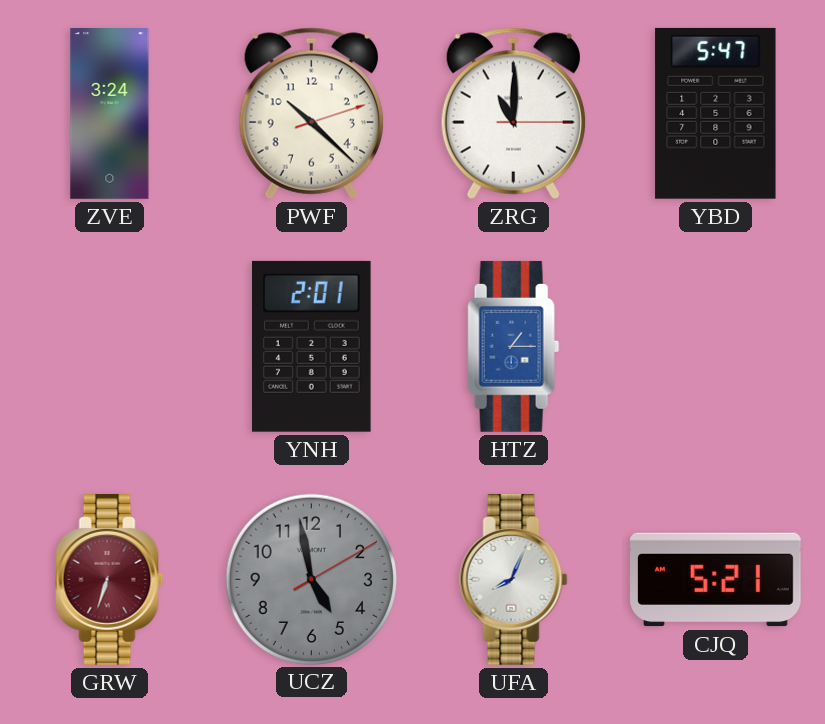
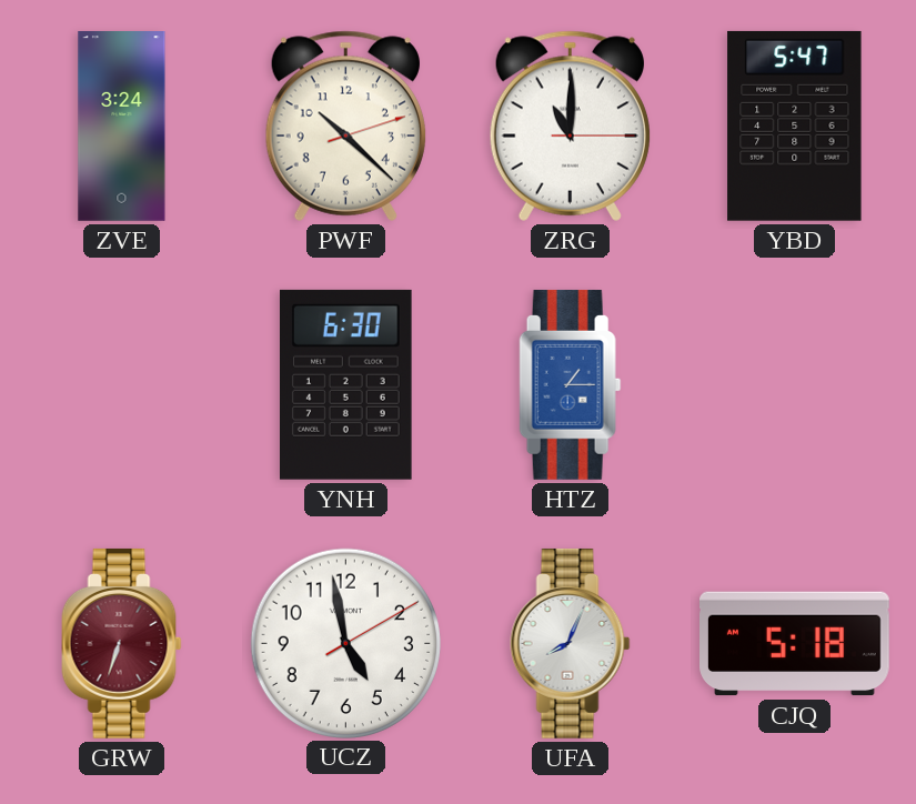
YNH: 2:01 -> 6:30 (346, 384)
UCZ dial: grey -> white (345, 643)
CJQ: 5:21 -> 5:18 (795, 644)
